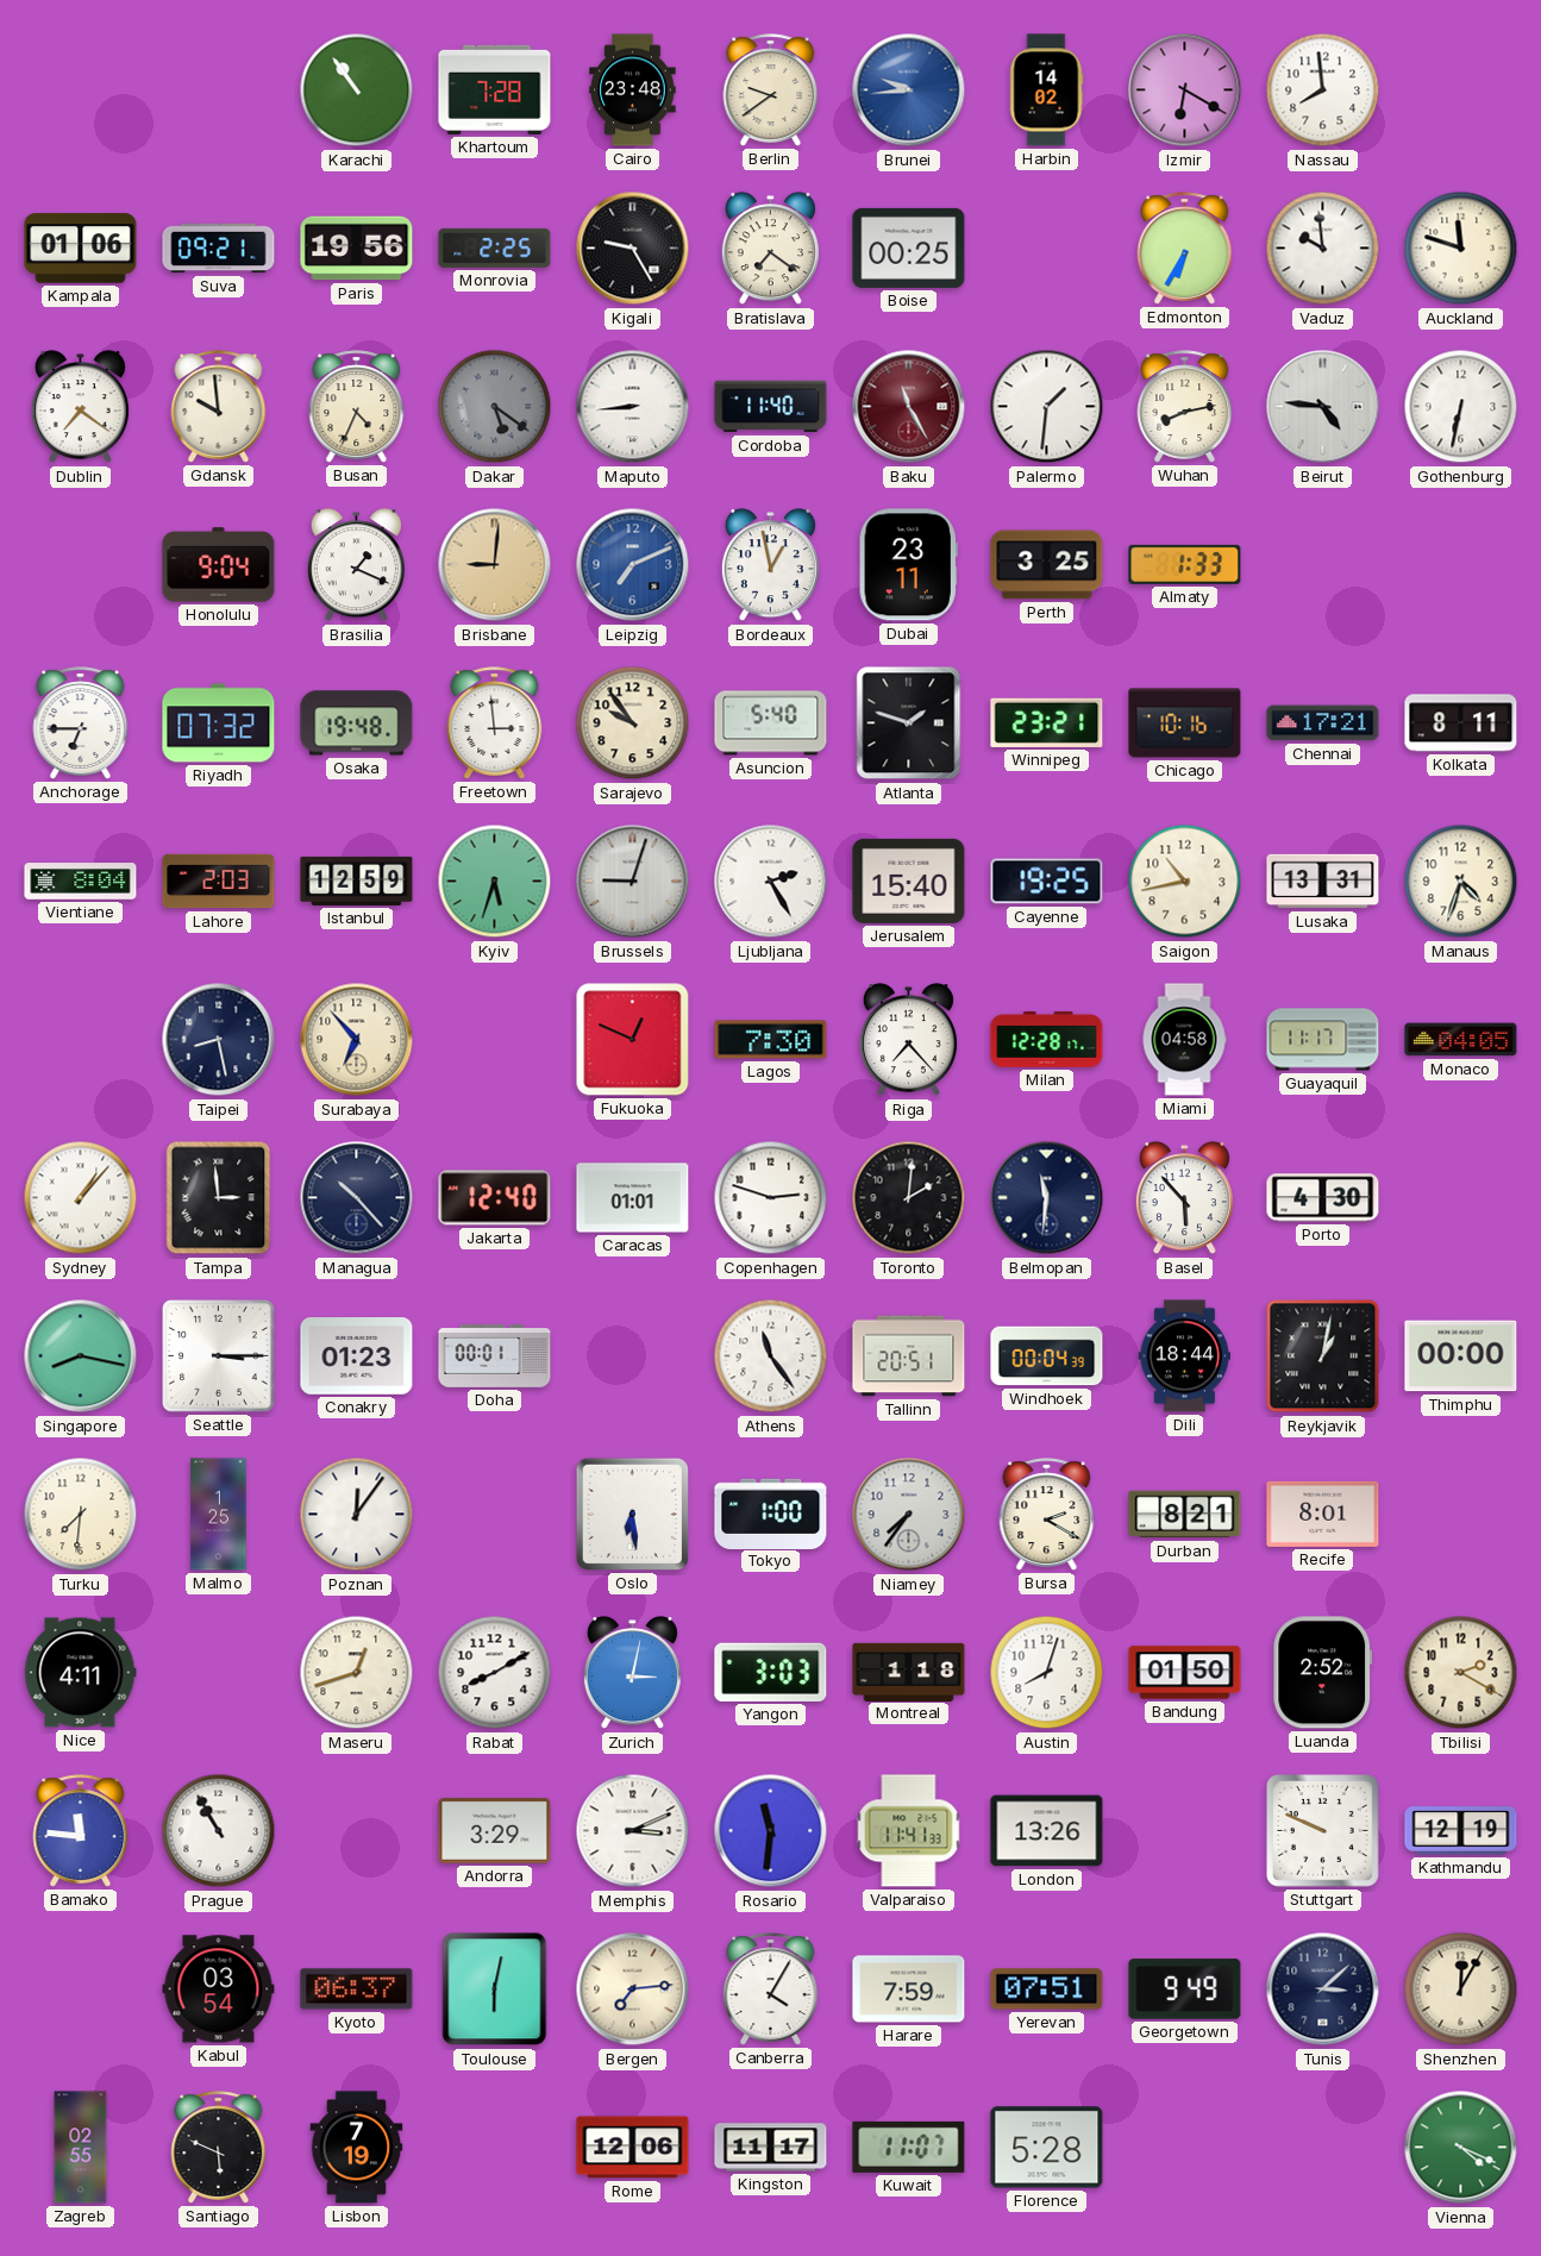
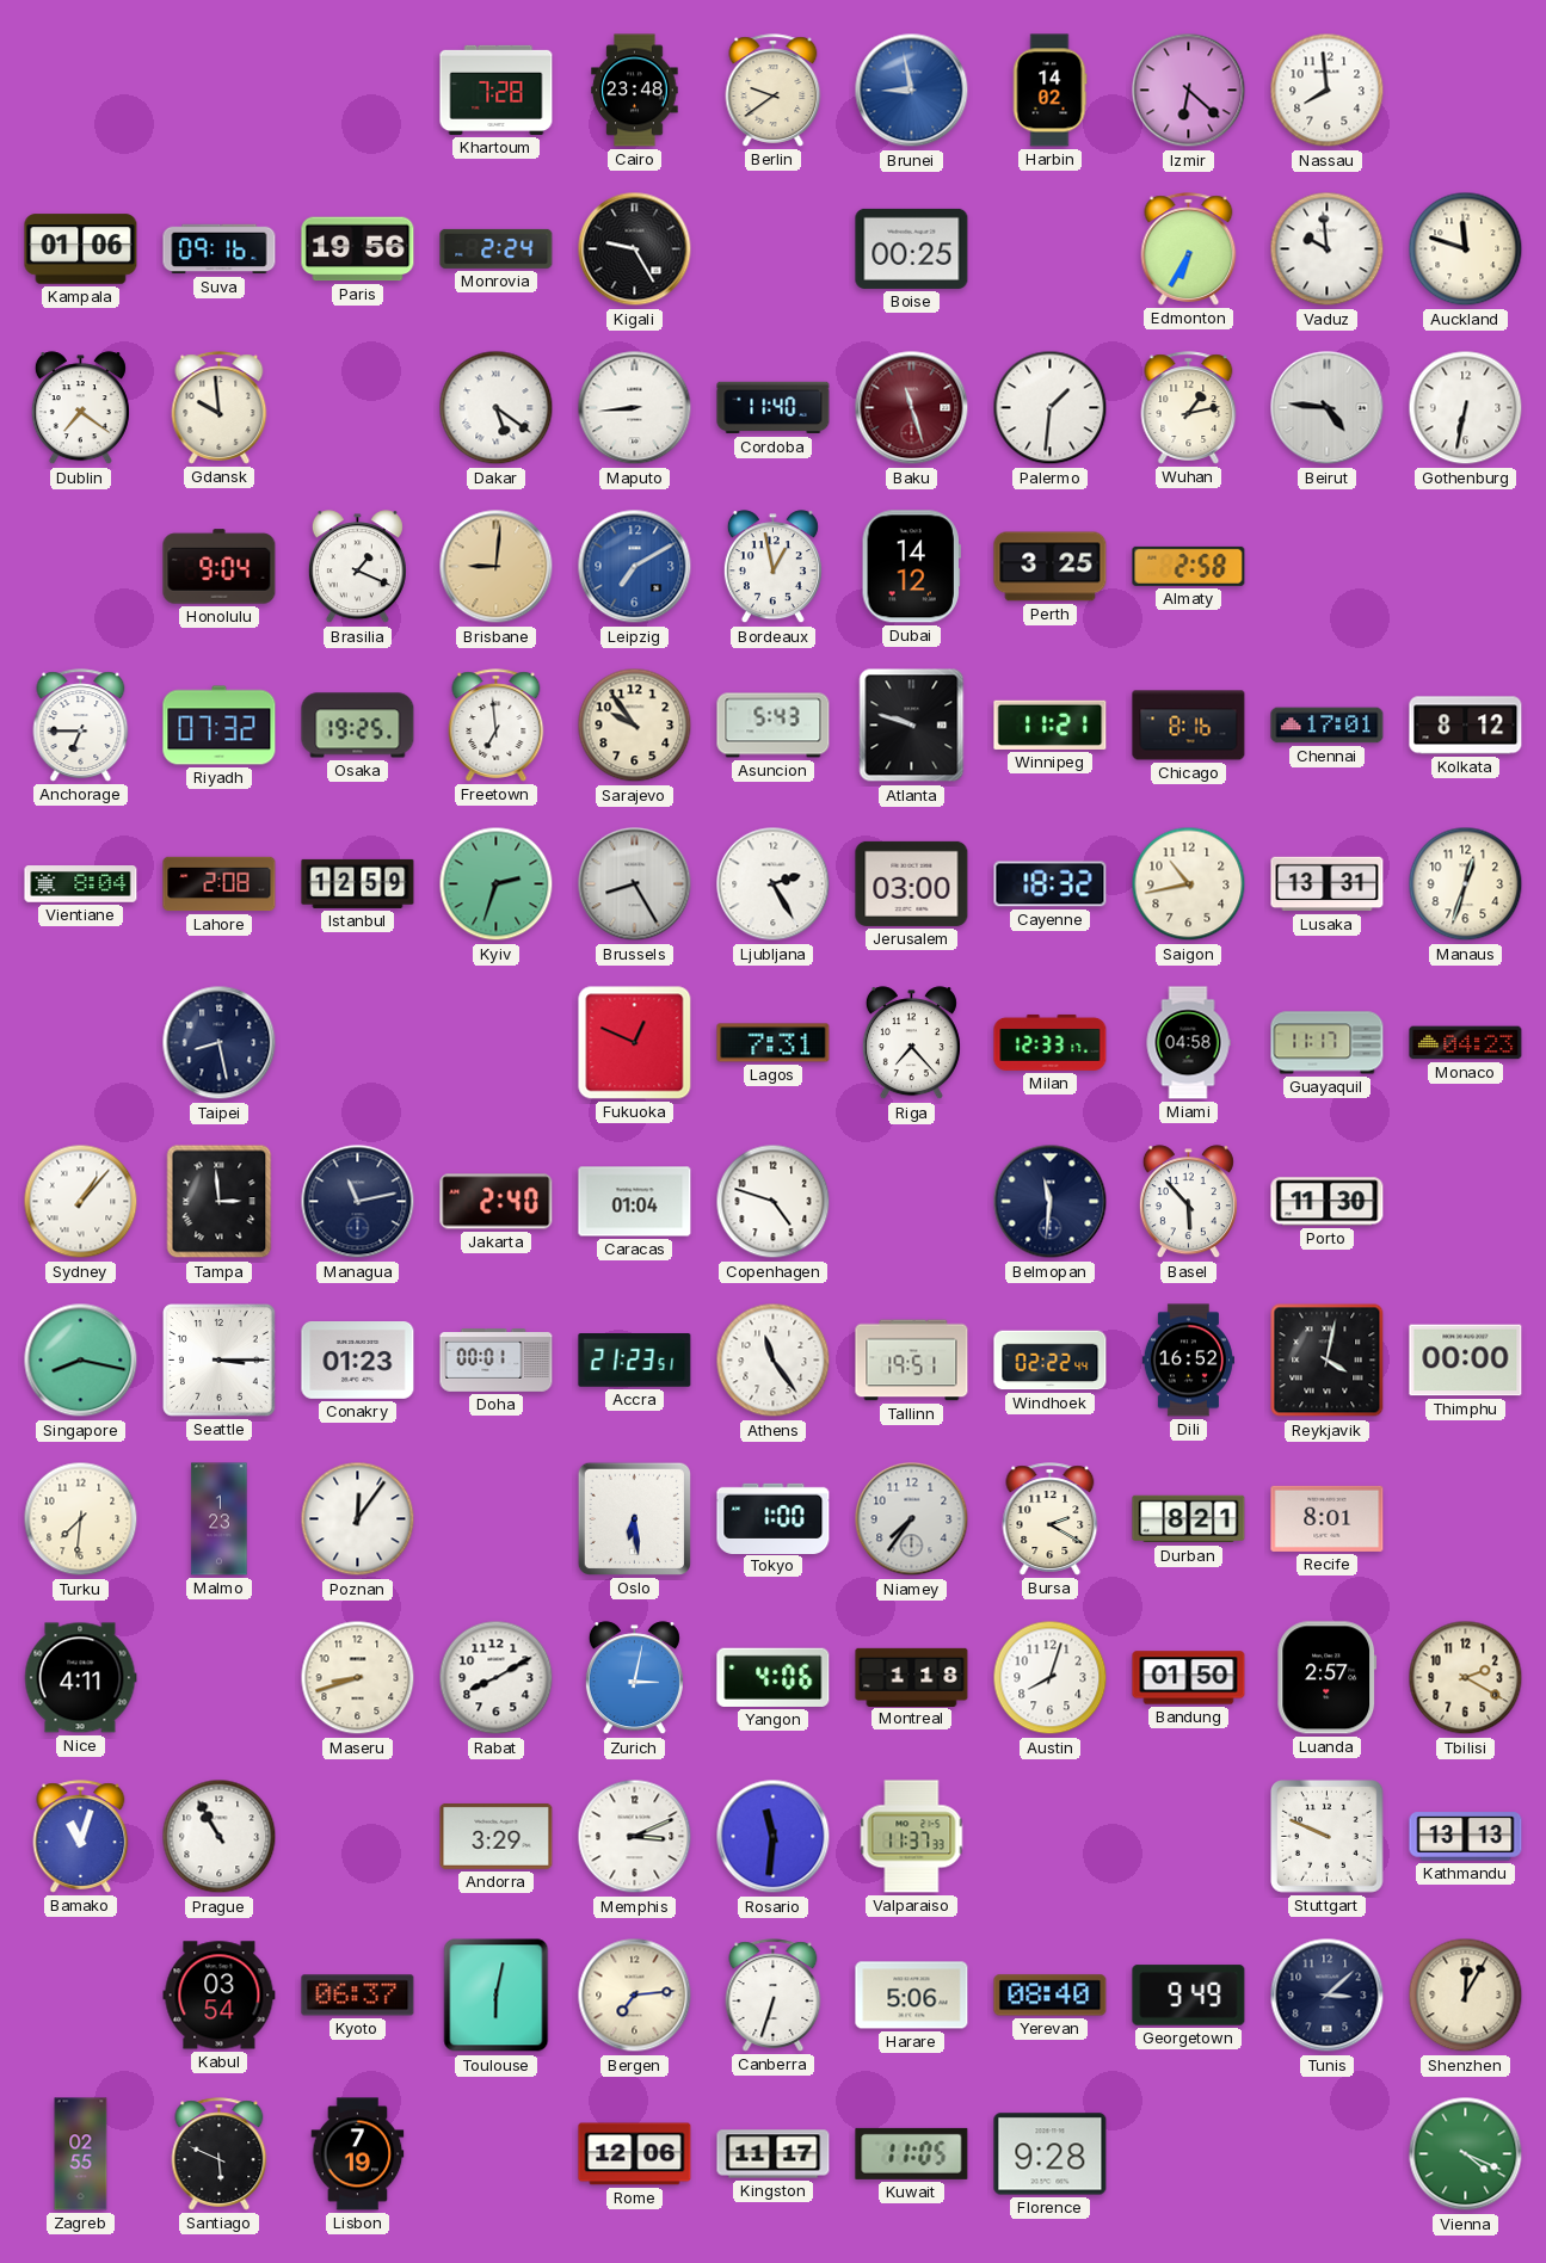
Karachi: 10:54 -> none (357, 90)
Brunei: 9:44 -> 8:58 (912, 91)
Izmir: 6:20 -> 6:22 (1189, 91)
Suva: 09:21 -> 09:16 (220, 249)
Monrovia: 2:25 -> 2:24 (497, 248)
Bratislava: 7:21 -> none (770, 249)
Busan: 4:34 -> none (357, 407)
Dakar dial: grey -> white (497, 408)
Baku: 11:25 -> 11:27 (912, 408)
Wuhan: 8:13 -> 1:13 (1189, 408)
Leipzig: 7:11 -> 7:10 (635, 567)
Dubai: 23:11 -> 14:12 (911, 567)
Almaty: 1:33 -> 2:58 (1189, 566)
Osaka: 19:48 -> 19:25 (358, 726)
Freetown: 2:59 -> 6:59 (497, 726)
Asuncion: 5:40 -> 5:43 (774, 726)
Atlanta: 1:48 -> 9:48 (912, 726)
Winnipeg: 23:21 -> 11:21 (1051, 724)
Chicago: 10:16 -> 8:16 (1189, 726)
Chennai: 17:21 -> 17:01 (1328, 726)
Kolkata: 8:11 -> 8:12 (1466, 726)
Lahore: 2:03 -> 2:08 (220, 884)
Kyiv: 5:33 -> 2:33 (497, 884)
Brussels: 9:03 -> 8:25 (635, 884)
Jerusalem: 15:40 -> 03:00 (912, 883)
Cayenne: 19:25 -> 18:32 (1051, 884)
Manaus: 4:33 -> 12:33 (1466, 884)
Surabaya: 6:53 -> none (357, 1040)
Lagos: 7:30 -> 7:31 (774, 1043)
Milan: 12:28 -> 12:33 (1051, 1042)
Monaco: 04:05 -> 04:23 (1466, 1043)
Managua: 10:23 -> 11:13 (358, 1202)
Jakarta: 12:40 -> 2:40 (497, 1202)
Caracas: 01:01 -> 01:04 (635, 1202)
Copenhagen: 2:48 -> 4:48 (774, 1202)
Toronto: 2:01 -> none (909, 1198)
Porto: 4:30 -> 11:30 (1328, 1202)
Accra: none -> 21:23 (635, 1361)
Tallinn: 20:51 -> 19:51 (912, 1361)
Windhoek: 00:04 -> 02:22 (1051, 1361)
Dili: 18:44 -> 16:52 (1188, 1361)
Reykjavik: 1:02 -> 4:02 (1328, 1361)
Malmo: 1:25 -> 1:23 (220, 1519)
Maseru: 12:42 -> 8:42 (358, 1678)
Yangon: 3:03 -> 4:06 (774, 1677)
Luanda: 2:52 -> 2:57 (1328, 1678)
Bamako: 11:46 -> 11:03 (81, 1837)
Valparaiso: 11:41 -> 11:37 (912, 1837)
London: 13:26 -> none (1047, 1831)
Kathmandu: 12:19 -> 13:13 (1466, 1837)
Canberra: 4:05 -> 6:33 (774, 1996)
Harare: 7:59 -> 5:06 (912, 1996)
Yerevan: 07:51 -> 08:40 (1051, 1996)
Kuwait: 11:07 -> 11:05 (912, 2153)
Florence: 5:28 -> 9:28 (1051, 2154)
